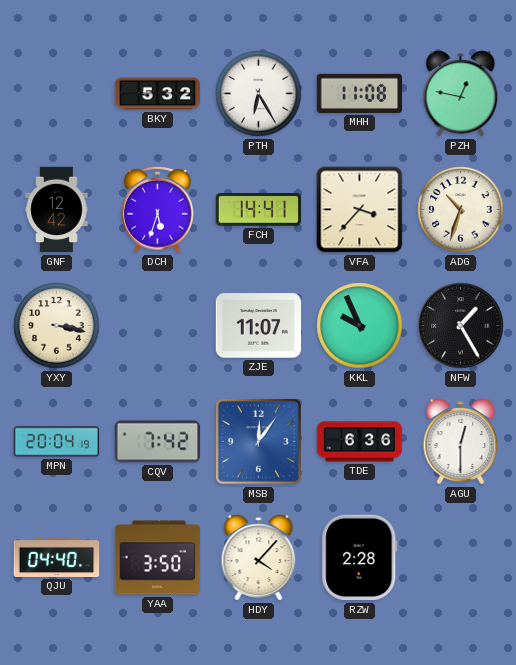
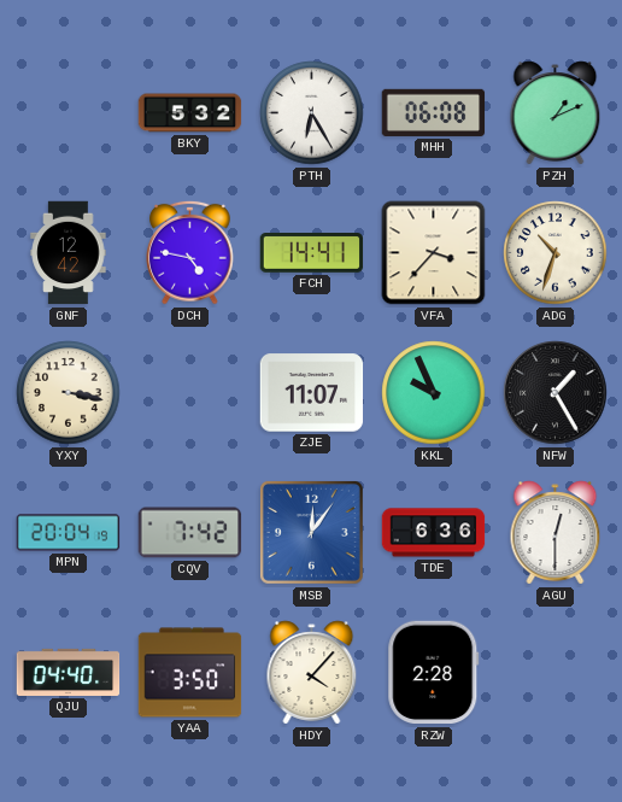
MHH: 11:08 -> 06:08 (434, 112)
PZH: 12:47 -> 1:11 (556, 113)
DCH: 5:33 -> 4:47 (190, 252)
